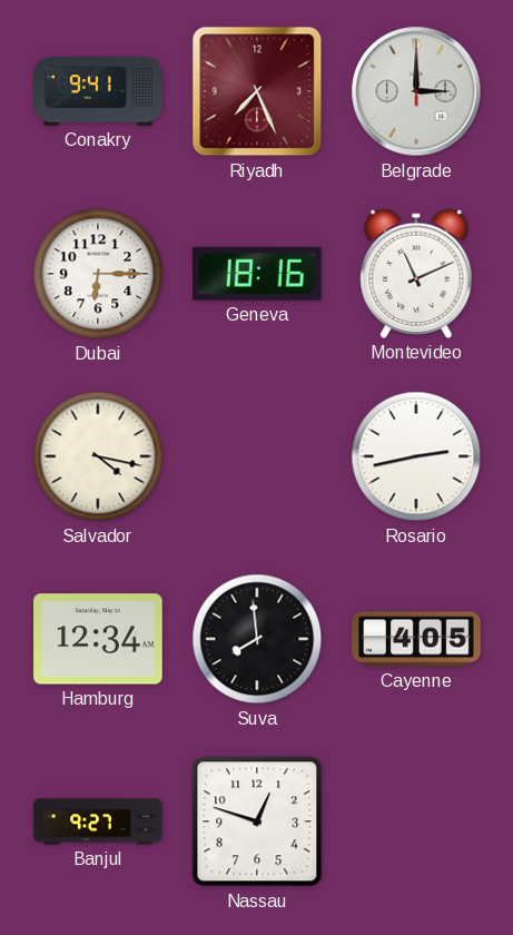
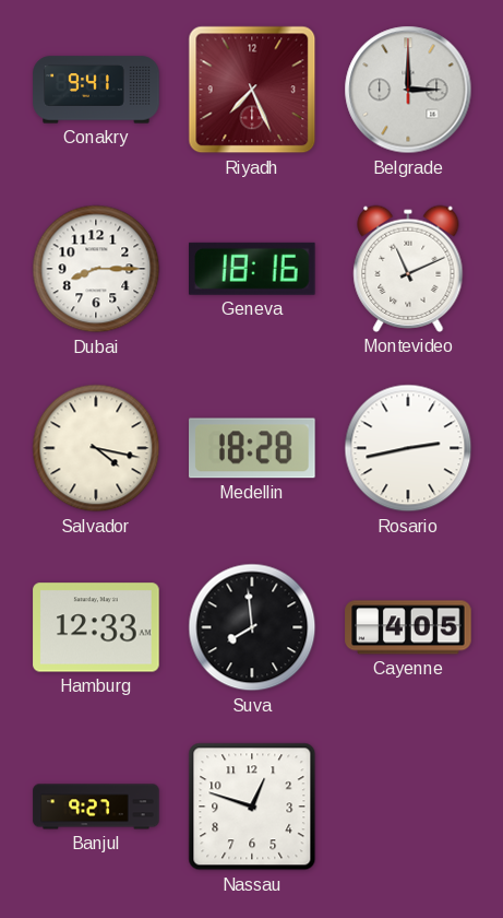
Dubai: 6:15 -> 8:15 (96, 269)
Medellin: none -> 18:28 (252, 448)
Hamburg: 12:34 -> 12:33 (96, 627)
